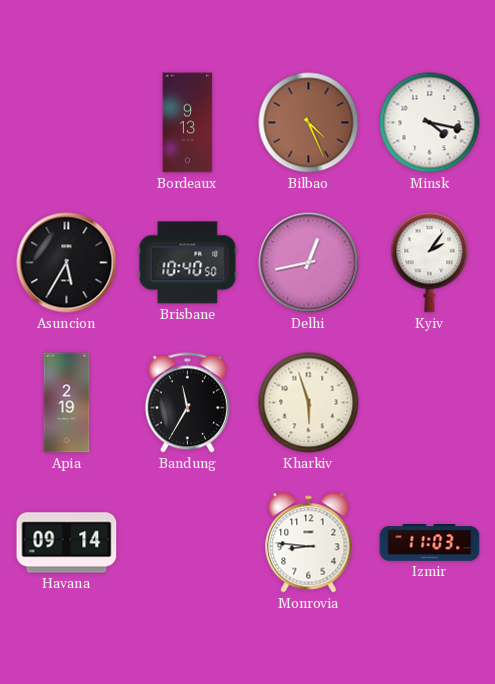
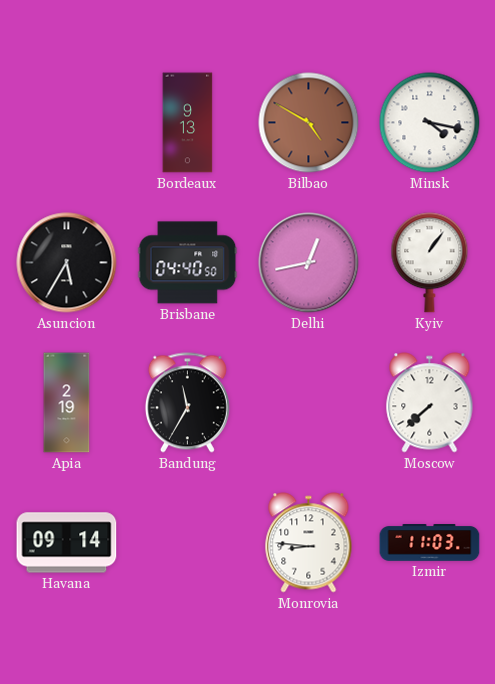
Bilbao: 4:26 -> 4:50 (309, 123)
Brisbane: 10:40 -> 04:40 (188, 263)
Kyiv: 2:06 -> 1:06 (430, 263)
Kharkiv: 5:57 -> none (309, 403)
Moscow: none -> 7:38 (430, 403)
